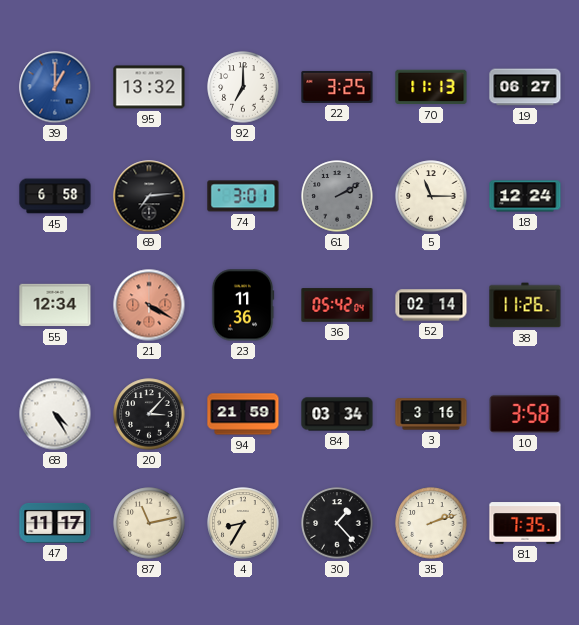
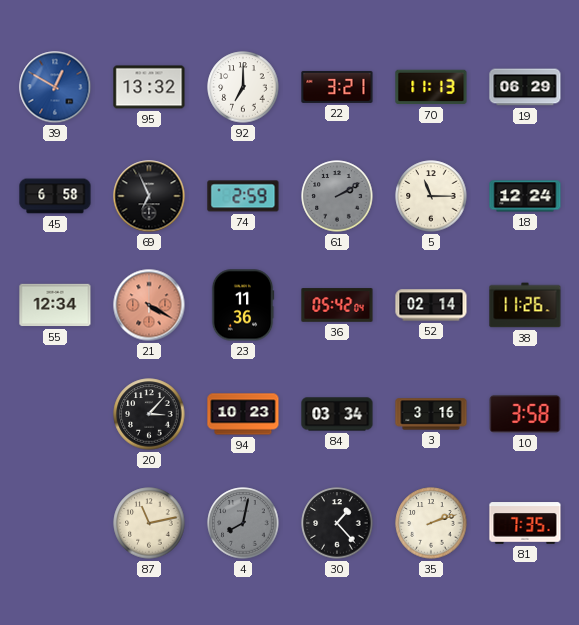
39: 1:00 -> 12:50 (55, 87)
22: 3:25 -> 3:21 (337, 87)
19: 06:27 -> 06:29 (525, 87)
69: 7:14 -> 6:56 (149, 196)
74: 3:01 -> 2:59 (243, 196)
68: 4:25 -> none (55, 414)
94: 21:59 -> 10:23 (243, 414)
47: 11:17 -> none (55, 523)
4: 8:35 -> 8:02 (243, 523)
4 dial: cream -> grey (243, 523)
